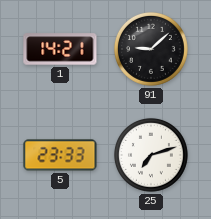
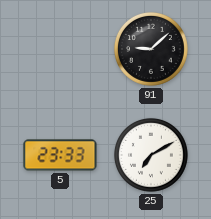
1: 14:21 -> none (60, 49)
25: 7:12 -> 7:10 (151, 155)
